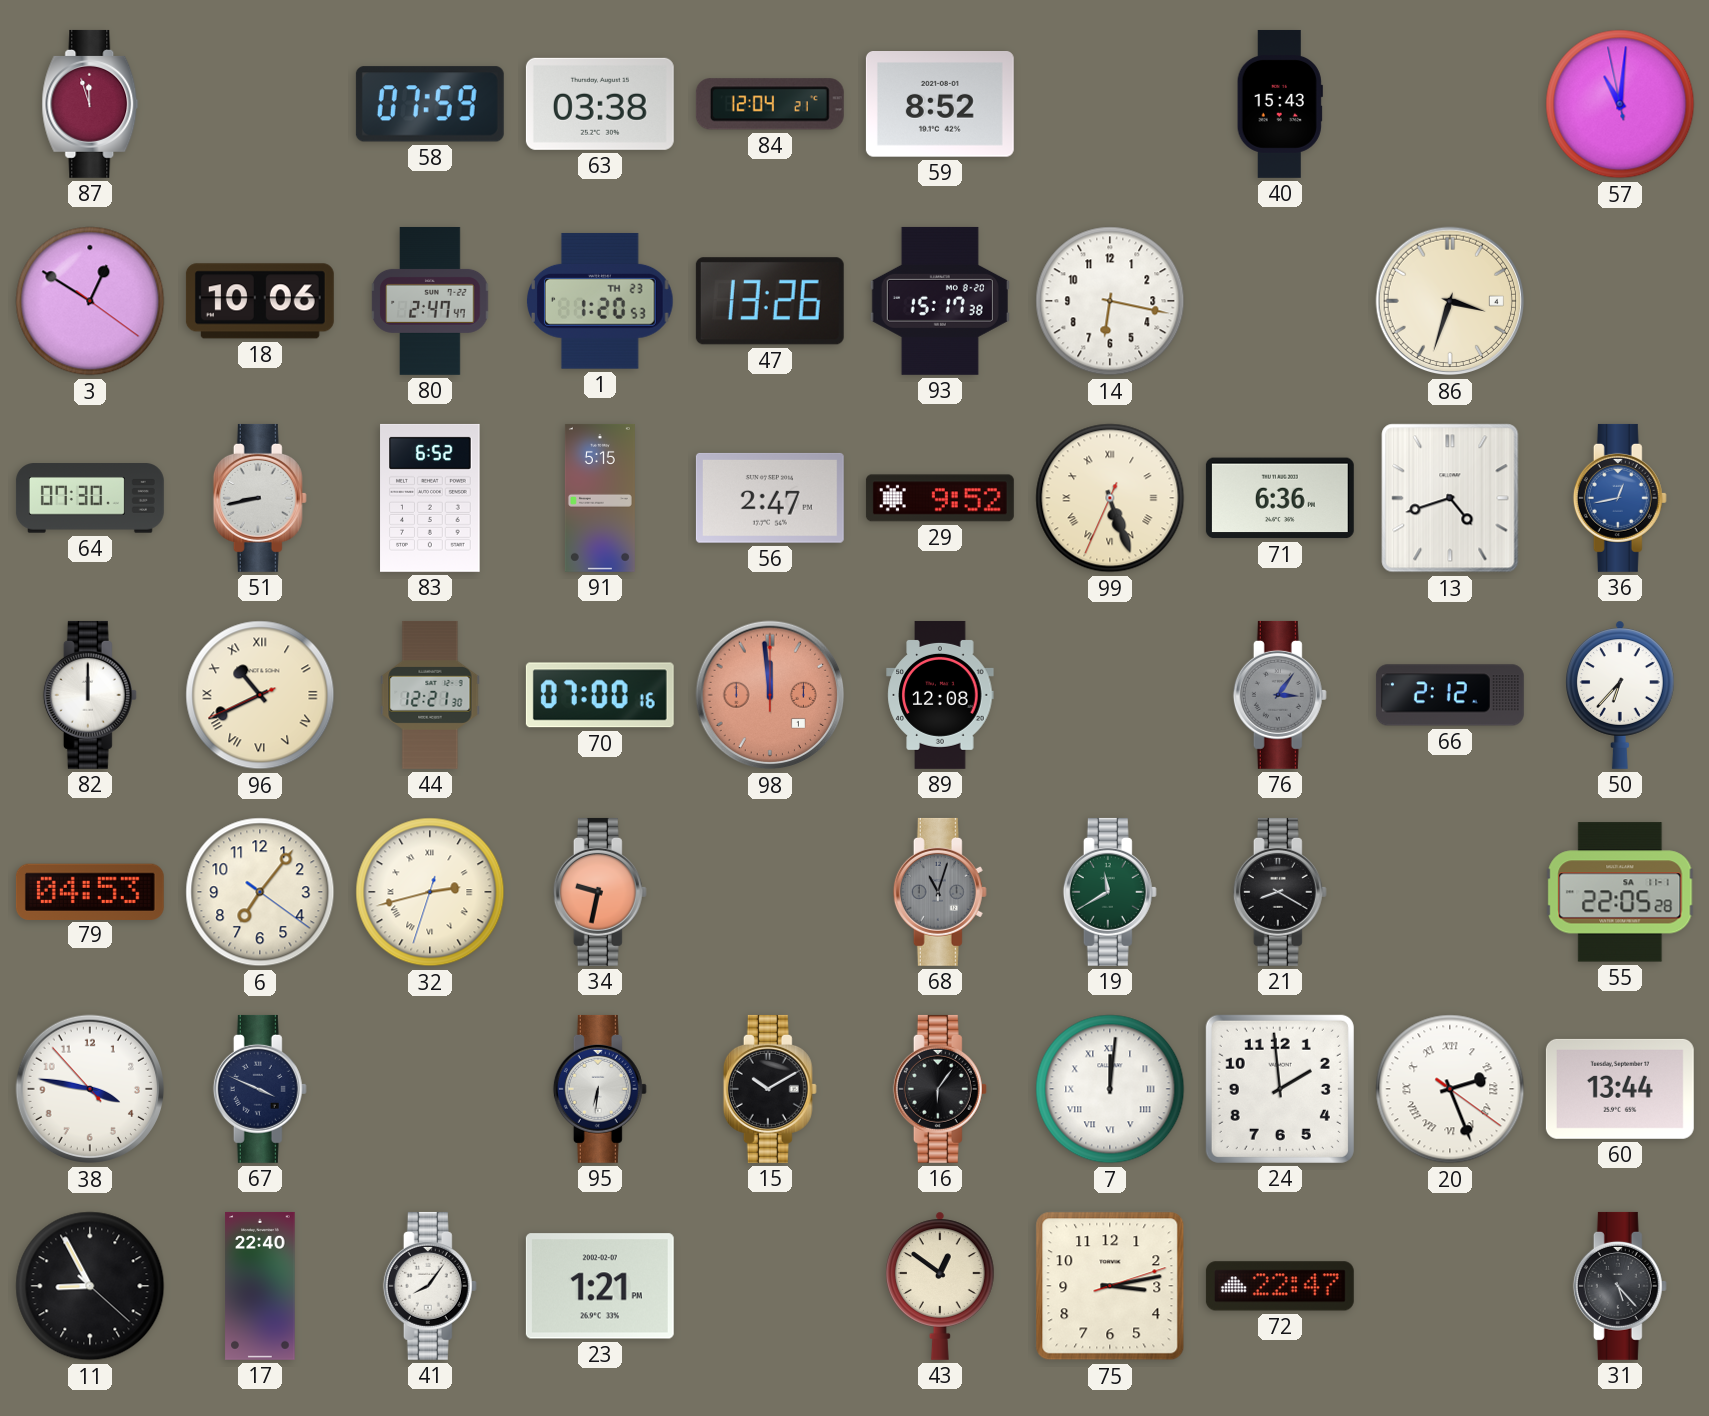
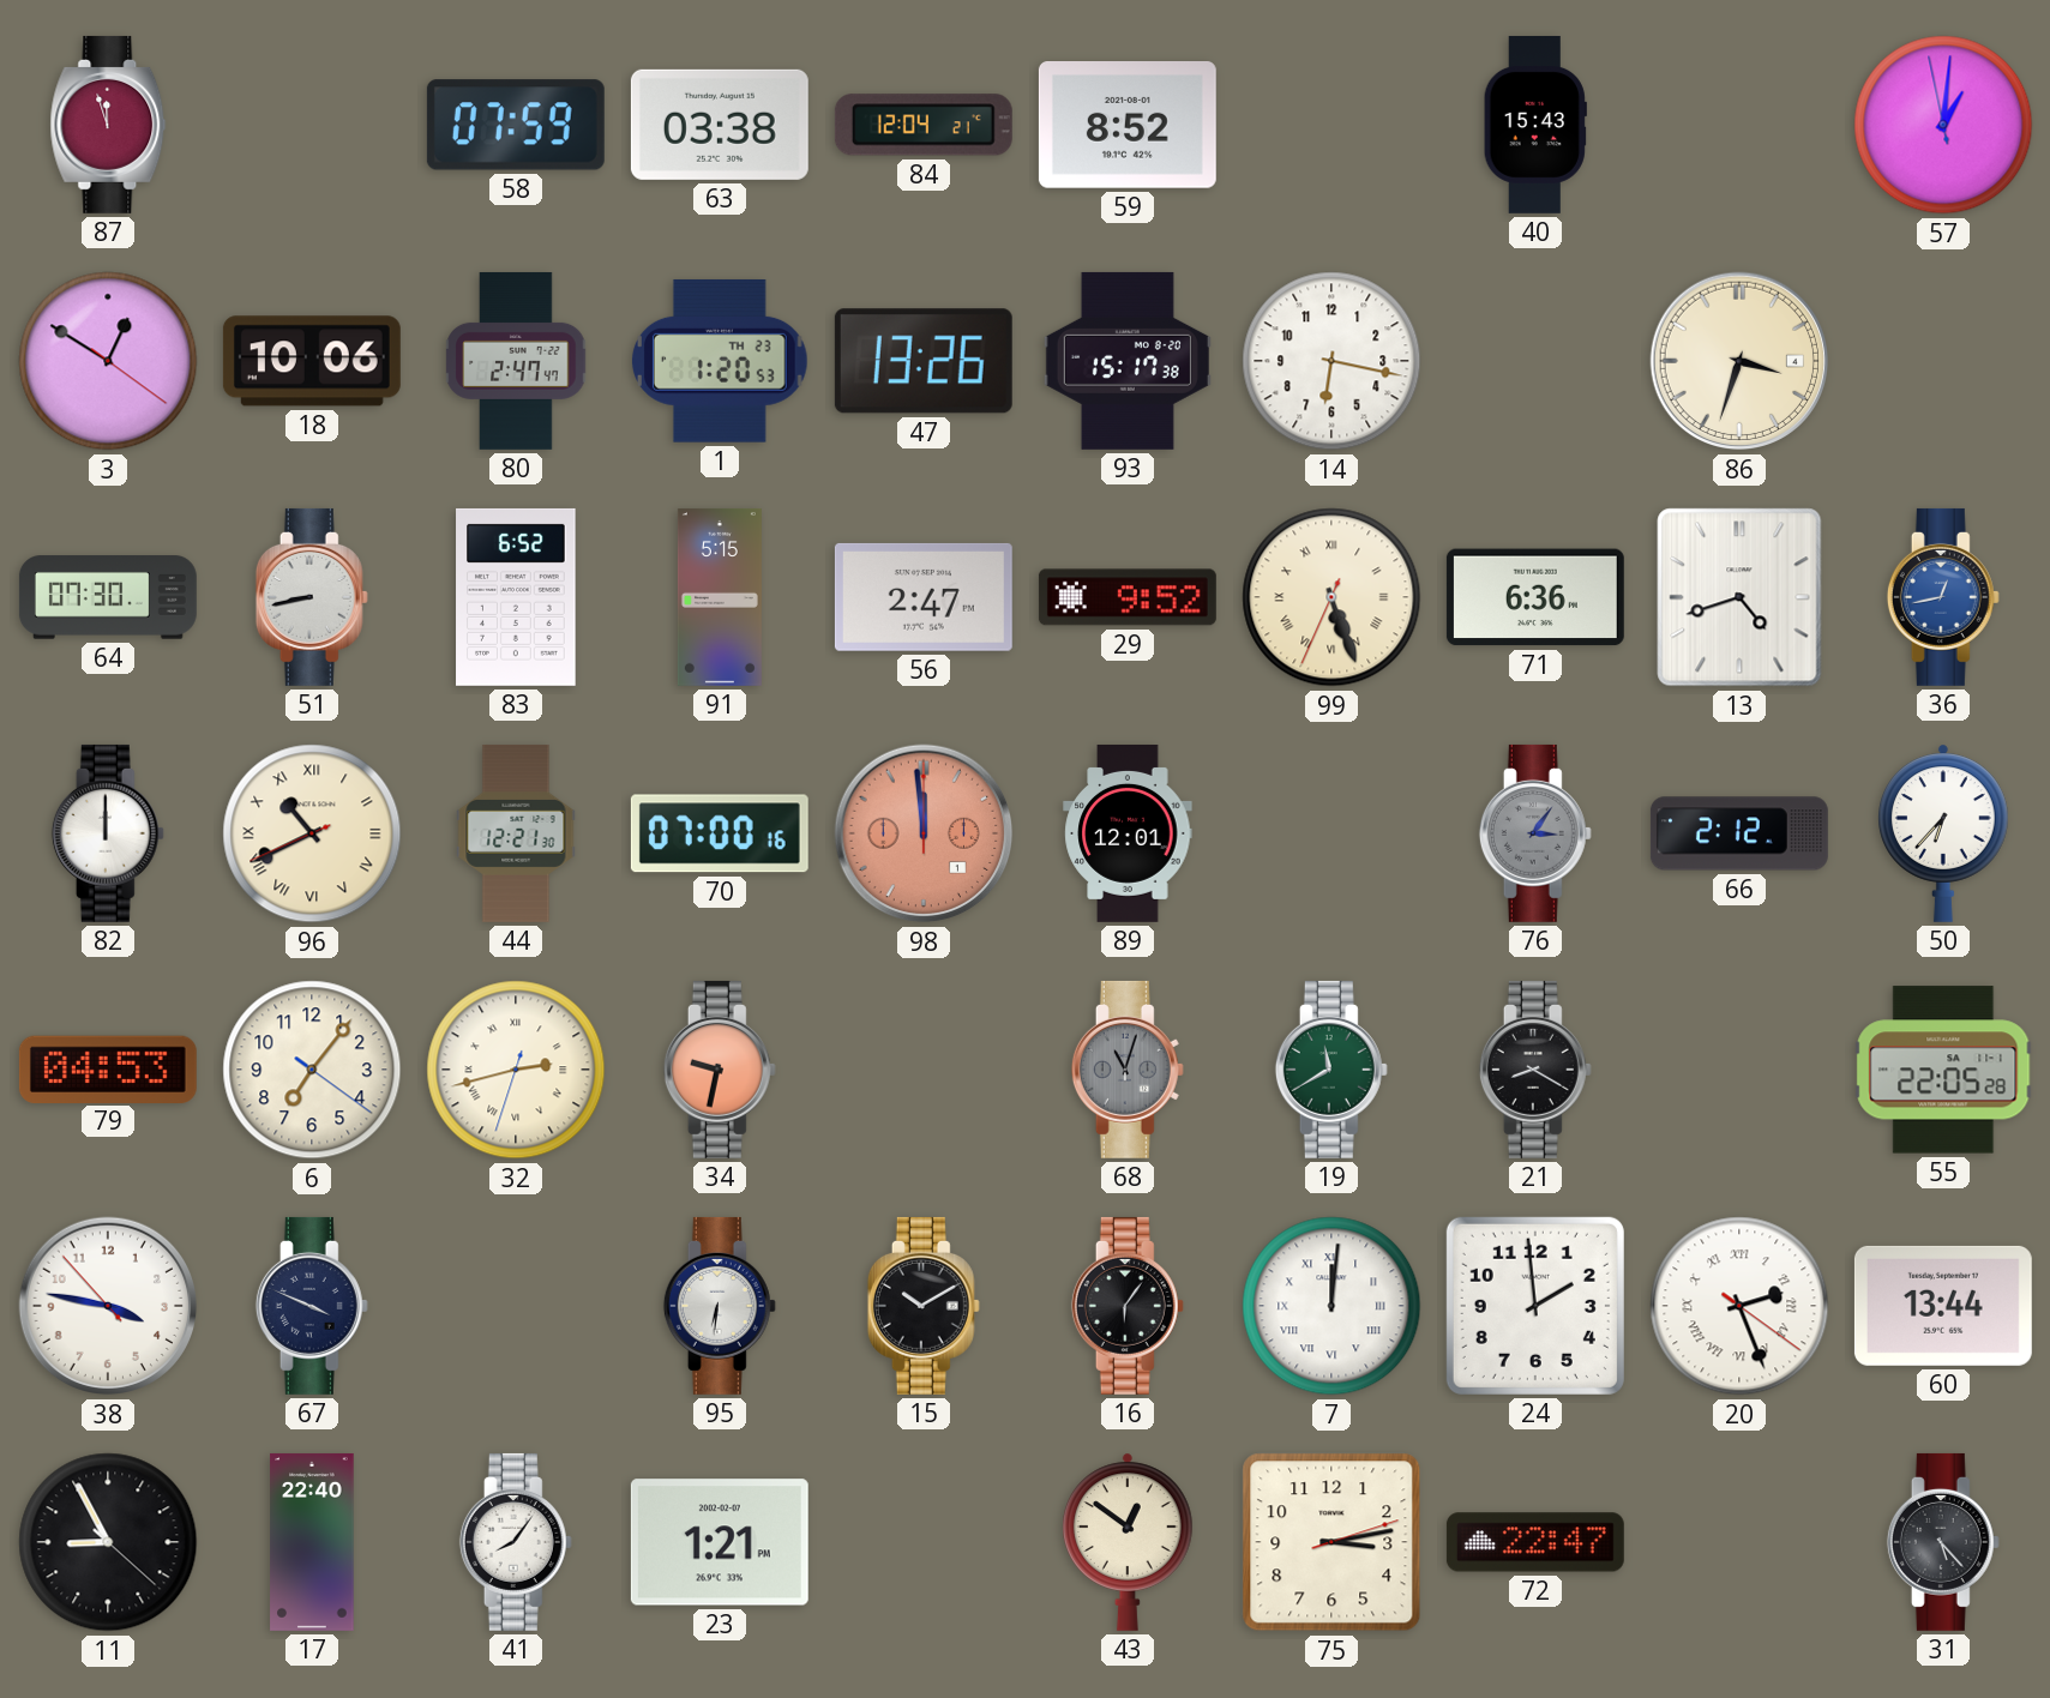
57: 11:00 -> 1:00 (1943, 125)
89: 12:08 -> 12:01 (1128, 833)
